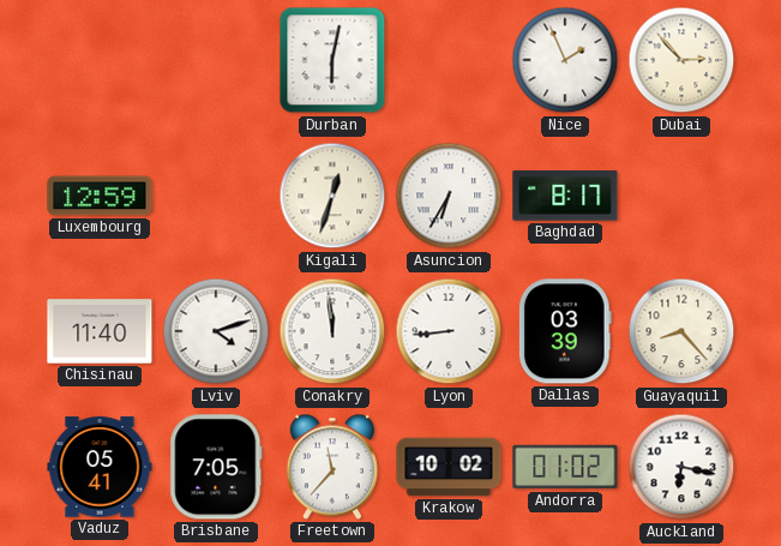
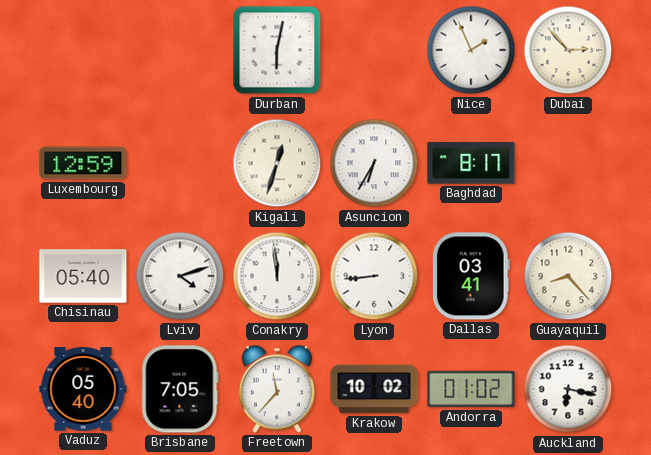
Chisinau: 11:40 -> 05:40 (83, 276)
Dallas: 03:39 -> 03:41 (471, 276)
Vaduz: 05:41 -> 05:40 (83, 389)
